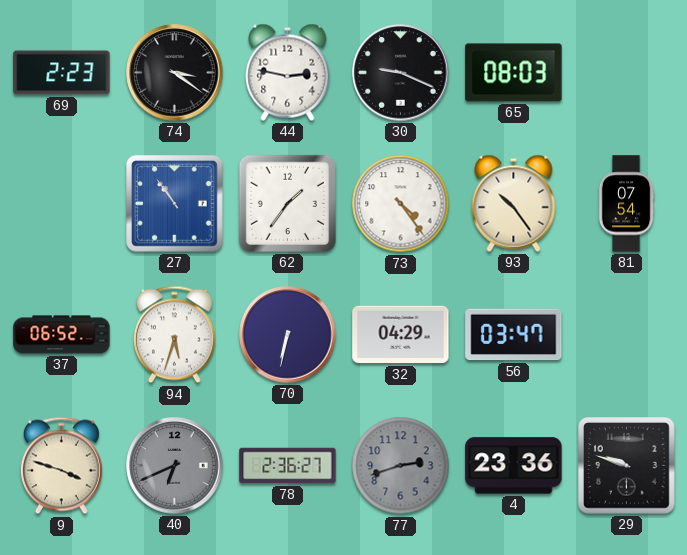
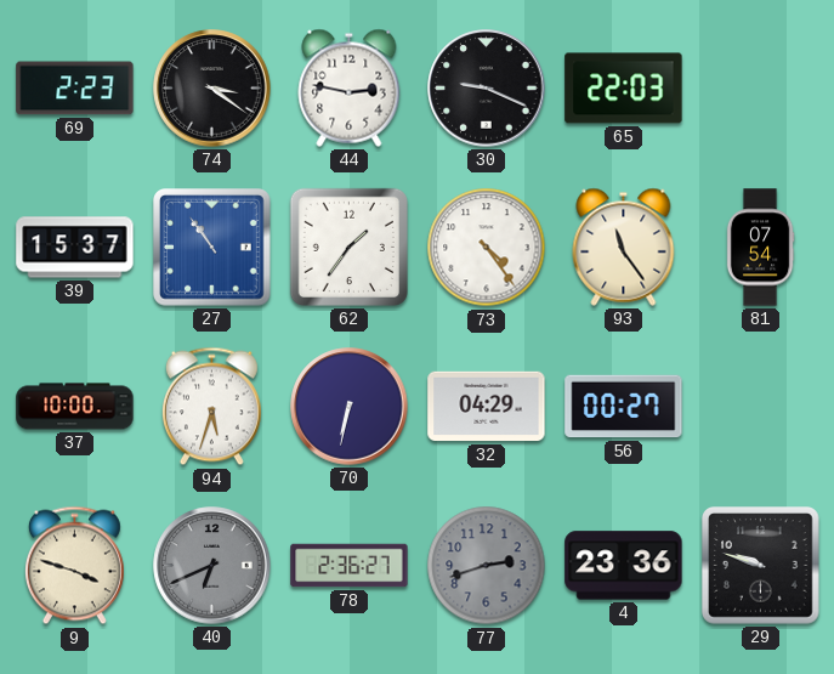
65: 08:03 -> 22:03 (624, 89)
39: none -> 15:37 (75, 248)
93: 10:24 -> 11:24 (624, 247)
37: 06:52 -> 10:00 (75, 407)
56: 03:47 -> 00:27 (624, 407)
